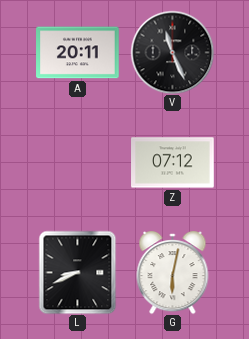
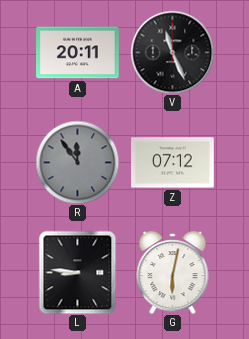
R: none -> 11:54 (77, 162)
L: 8:41 -> 8:46 (78, 272)
